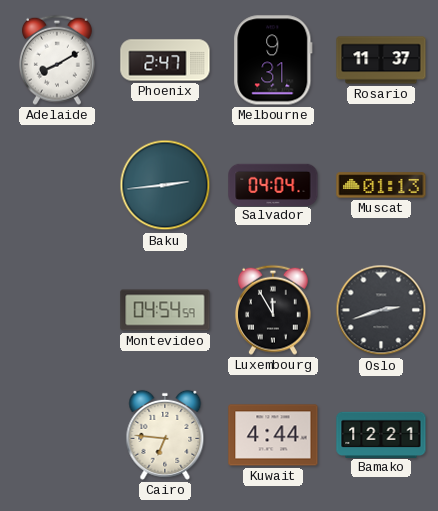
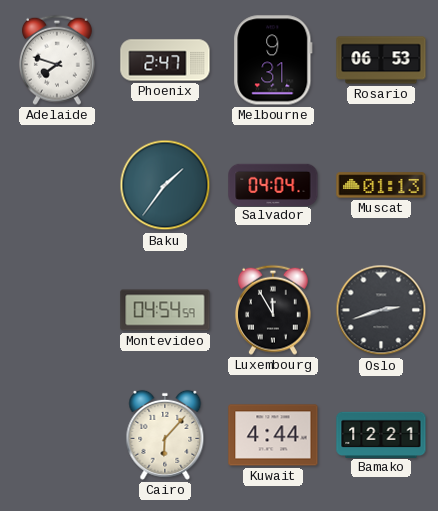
Adelaide: 8:10 -> 7:48 (58, 60)
Rosario: 11:37 -> 06:53 (381, 60)
Baku: 2:44 -> 1:36 (165, 185)
Cairo: 6:46 -> 6:07 (165, 435)
